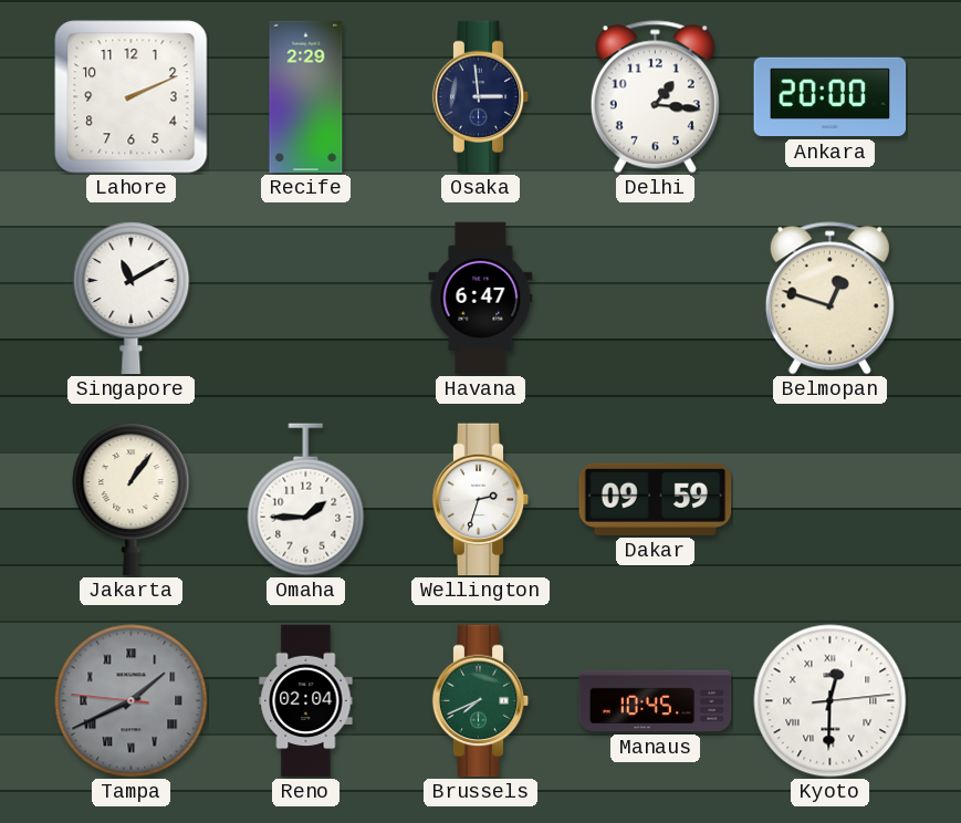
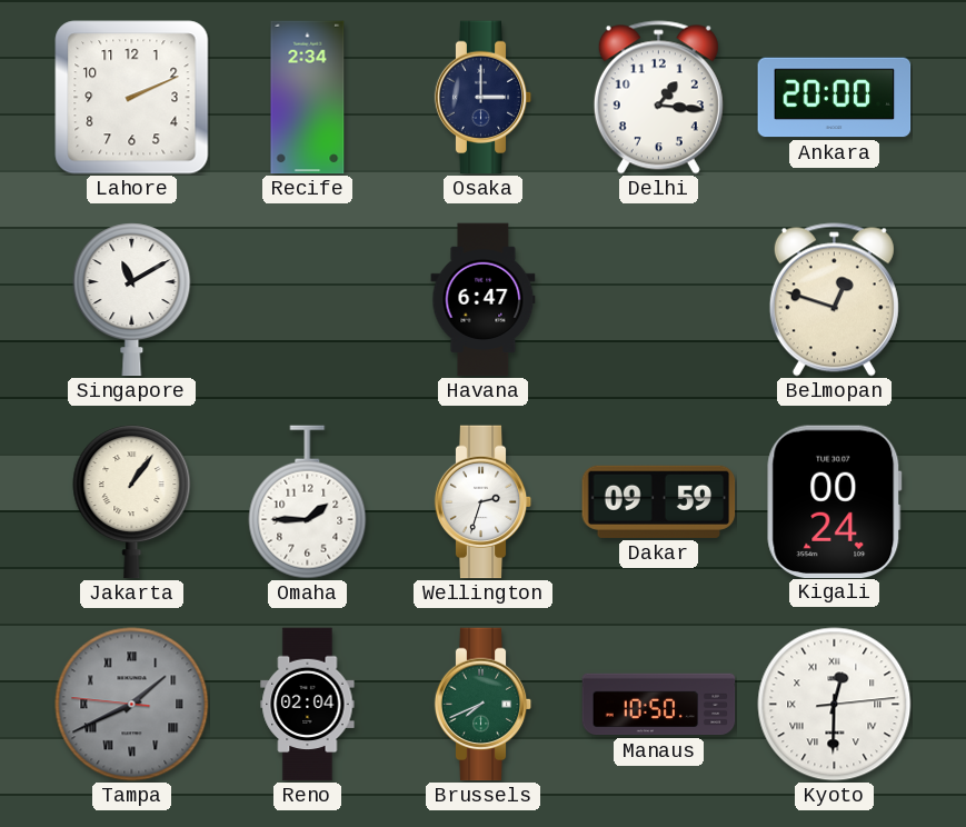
Recife: 2:29 -> 2:34 (308, 98)
Osaka: 2:59 -> 3:00 (484, 98)
Kigali: none -> 00:24 (835, 501)
Manaus: 10:45 -> 10:50 (659, 705)
